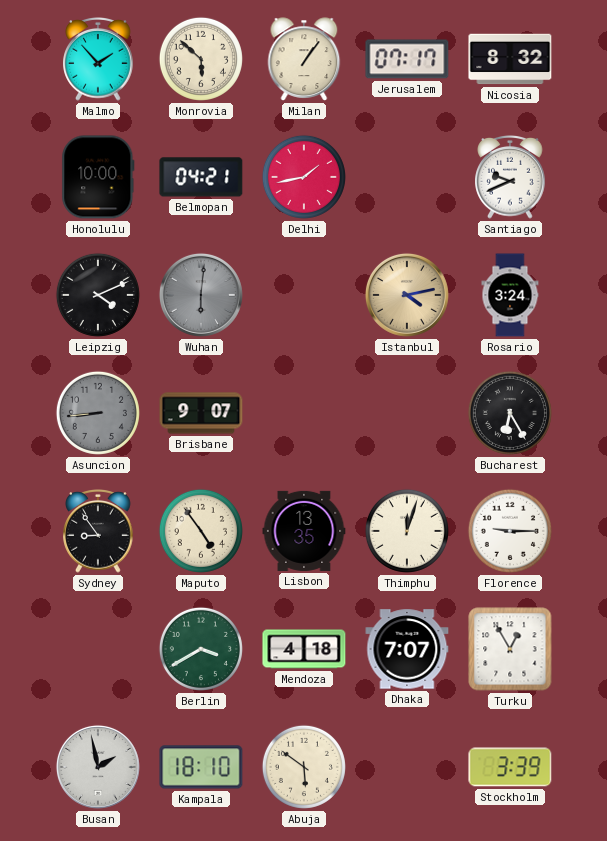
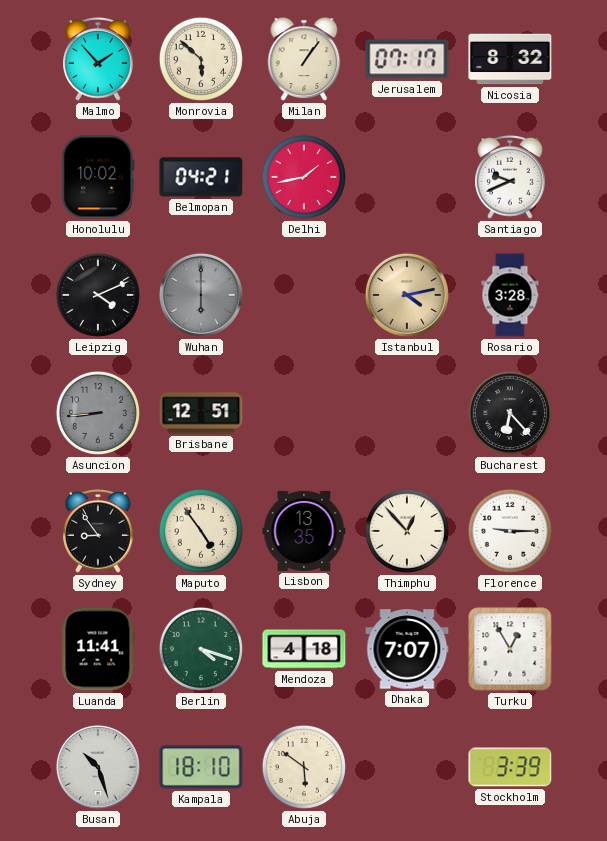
Honolulu: 10:00 -> 10:02 (98, 177)
Wuhan: 6:01 -> 6:00 (201, 295)
Rosario: 3:24 -> 3:28 (510, 295)
Brisbane: 9:07 -> 12:51 (201, 413)
Bucharest: 6:25 -> 6:23 (510, 413)
Thimphu: 12:03 -> 12:53 (407, 531)
Luanda: none -> 11:41 (98, 649)
Berlin: 3:40 -> 4:18 (201, 649)
Busan: 1:58 -> 10:27 (98, 767)
